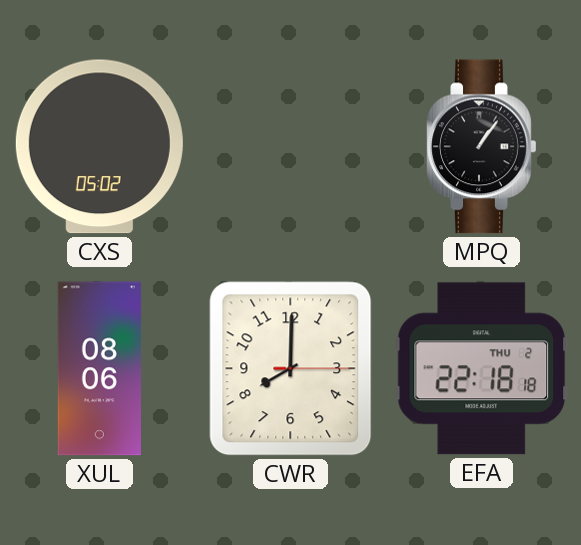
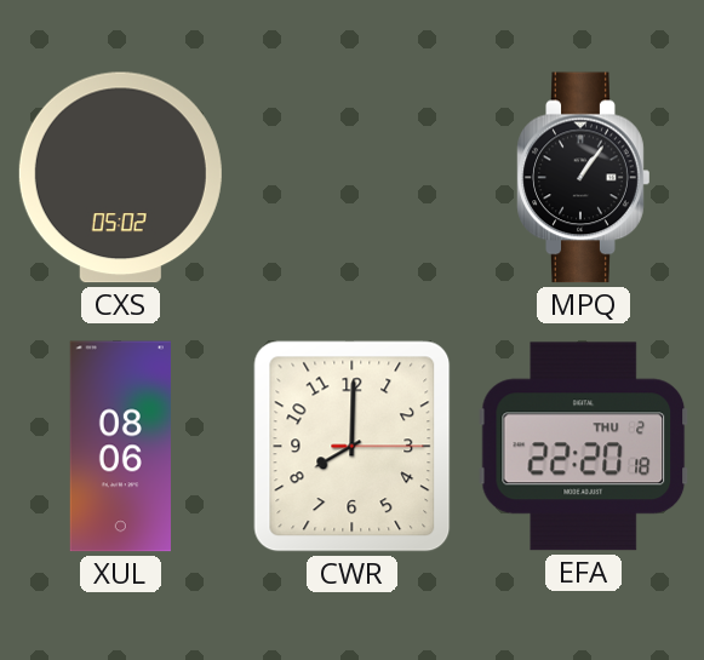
EFA: 22:18 -> 22:20 (584, 447)
